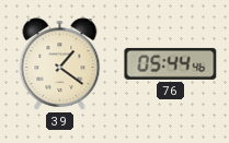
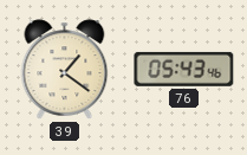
76: 05:44 -> 05:43 (184, 69)
